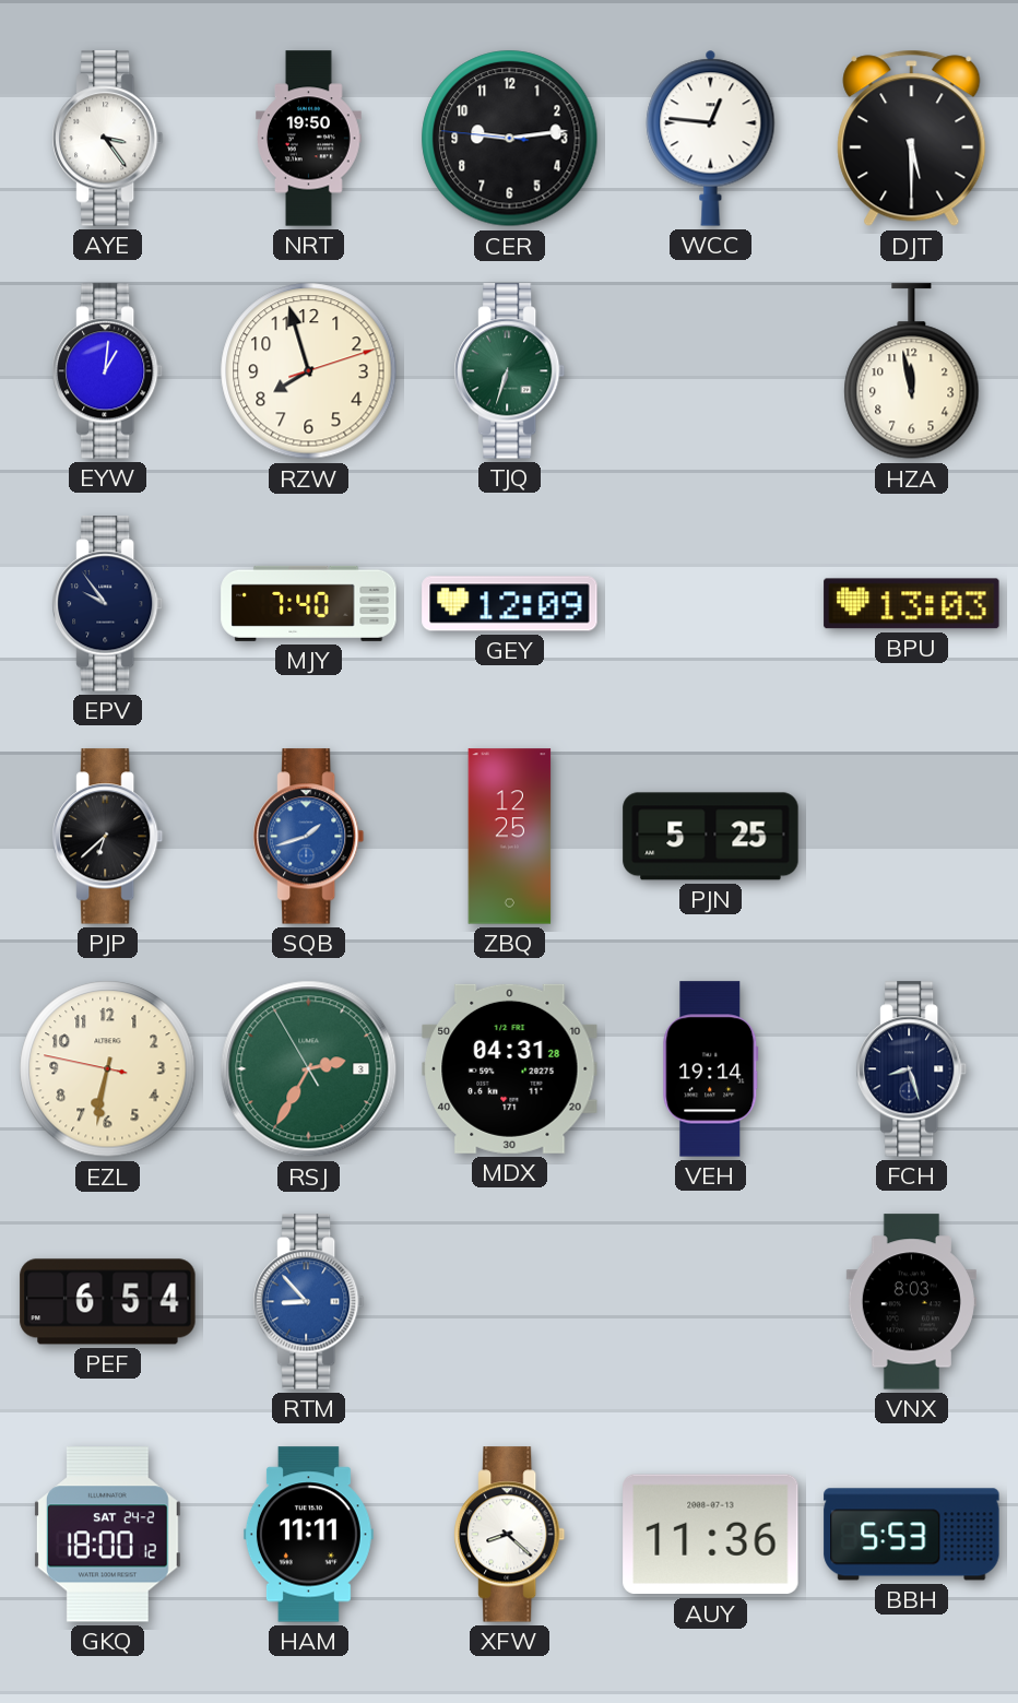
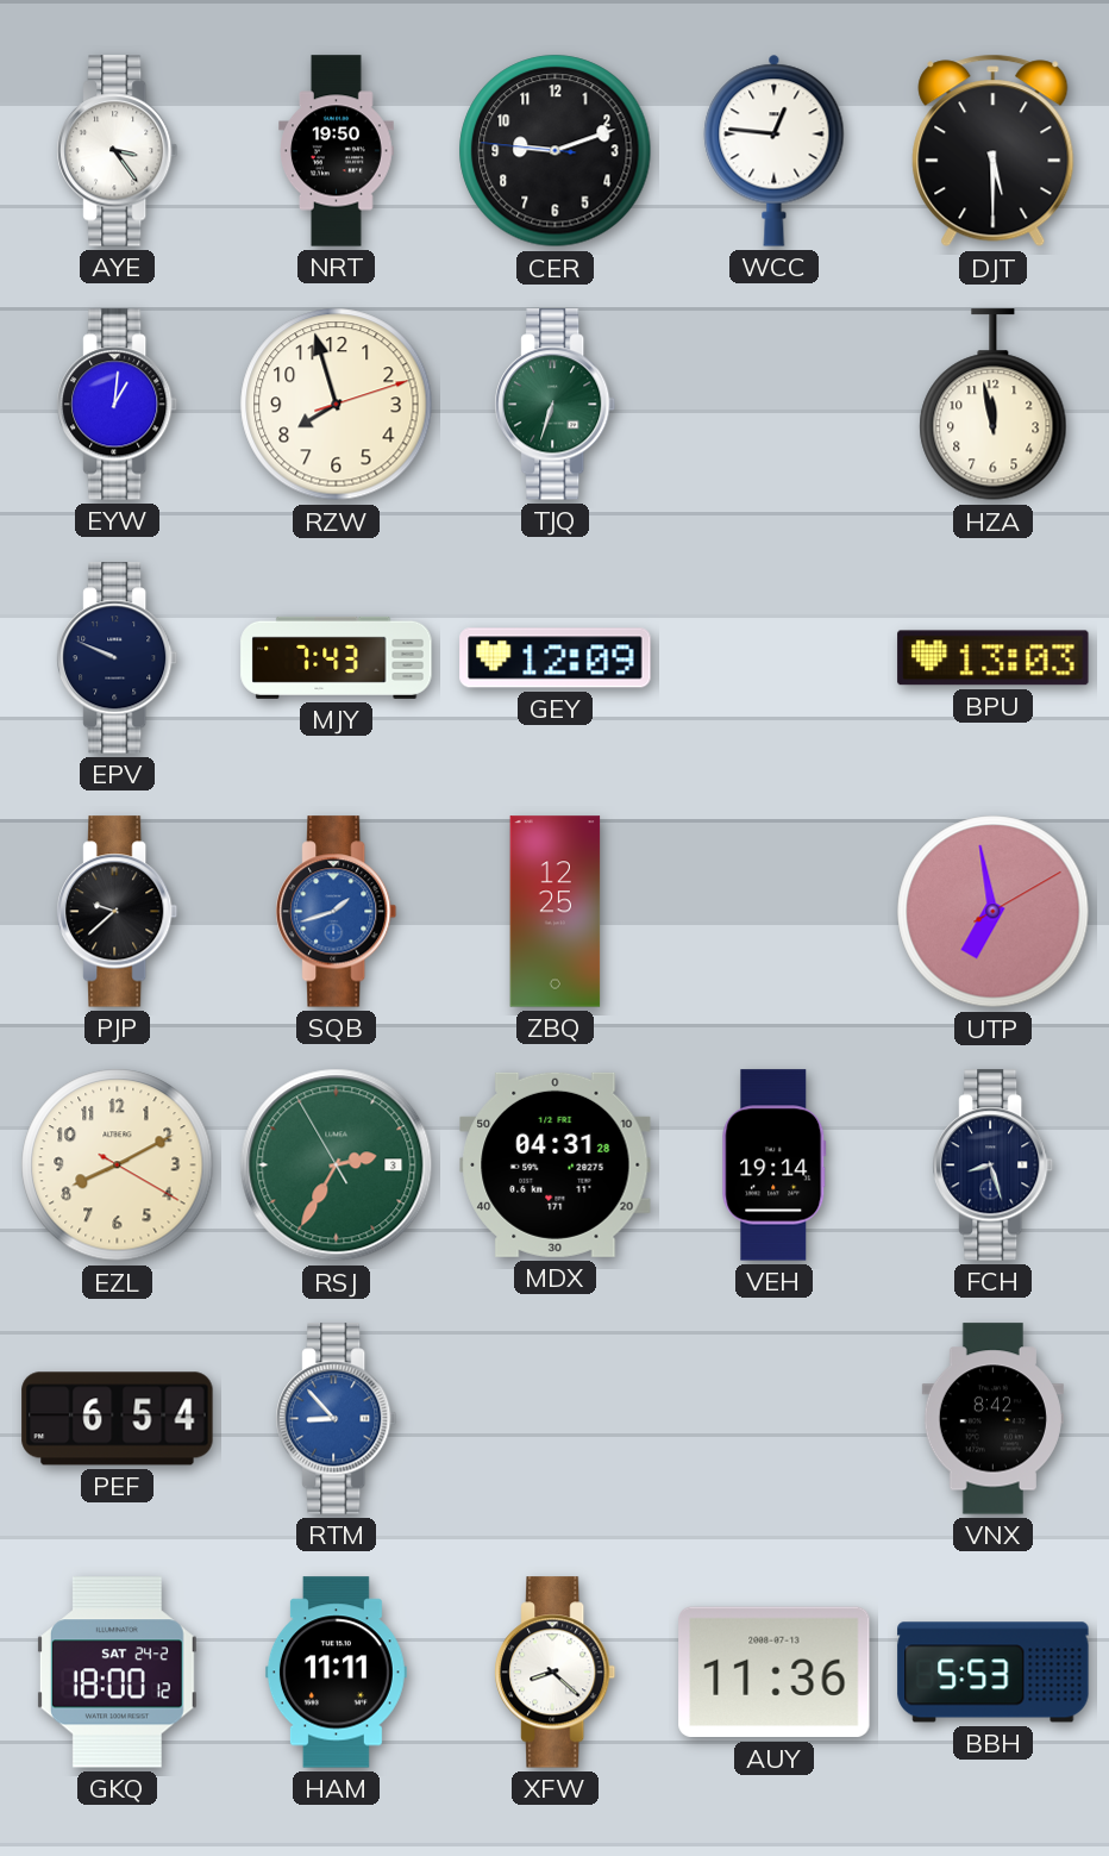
CER: 9:13 -> 9:11 (556, 151)
EPV: 9:54 -> 9:49 (118, 658)
MJY: 7:40 -> 7:43 (337, 657)
PJP: 6:38 -> 9:38 (118, 912)
PJN: 5:25 -> none (711, 837)
UTP: none -> 6:58 (994, 912)
EZL: 6:31 -> 8:10 (118, 1166)
VNX: 8:03 -> 8:42 (992, 1419)
